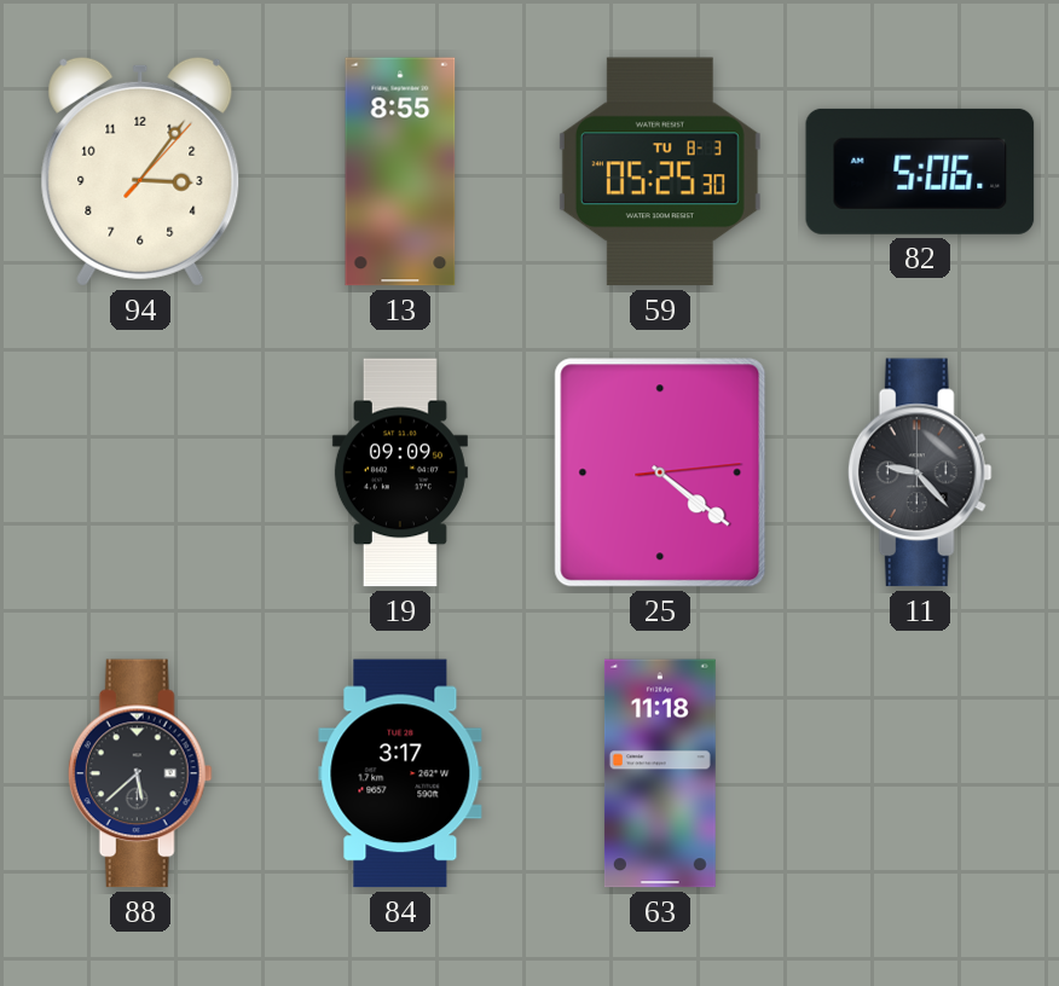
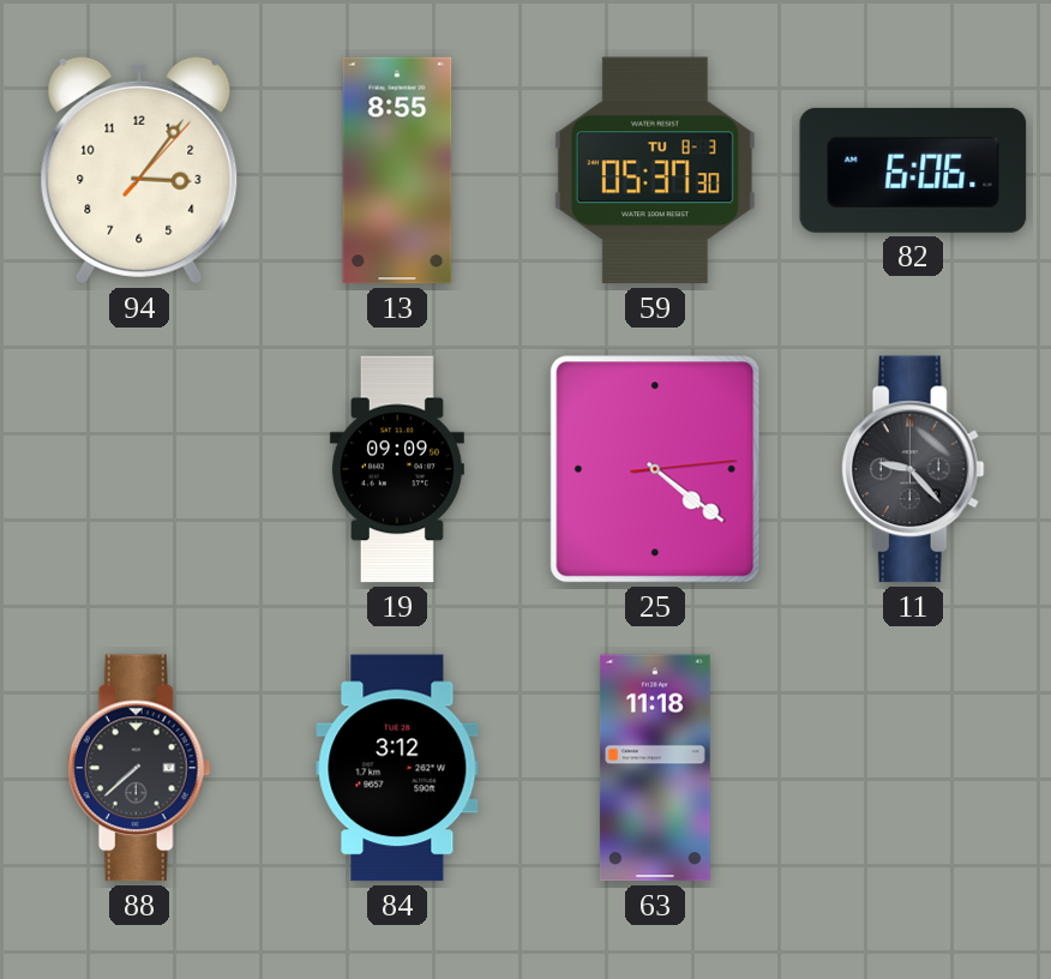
59: 05:25 -> 05:37 (655, 170)
82: 5:06 -> 6:06 (913, 170)
88: 5:38 -> 7:38 (139, 768)
84: 3:17 -> 3:12 (397, 768)
